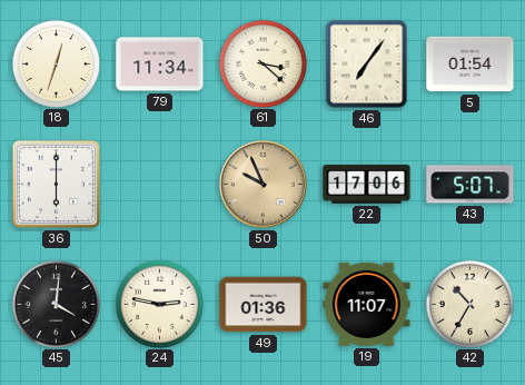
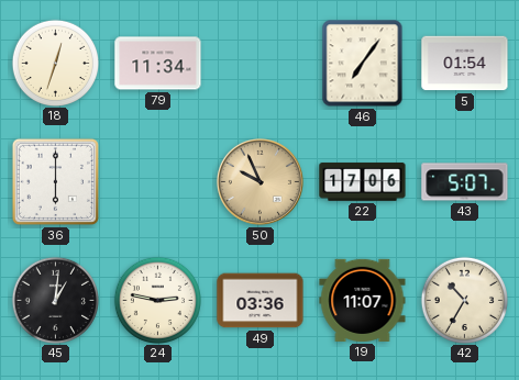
61: 3:22 -> none (262, 63)
45: 4:01 -> 1:01 (55, 300)
49: 01:36 -> 03:36 (261, 301)
